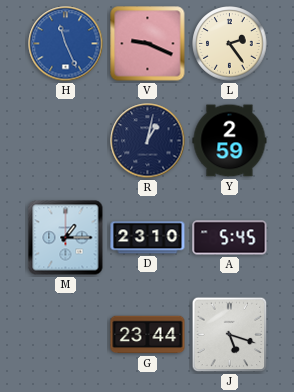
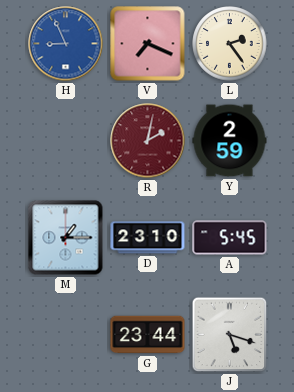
H: 11:26 -> 8:56 (66, 44)
V: 9:19 -> 7:19 (148, 44)
R: 1:02 -> 2:02 (148, 141)
R dial: navy -> burgundy (148, 141)
